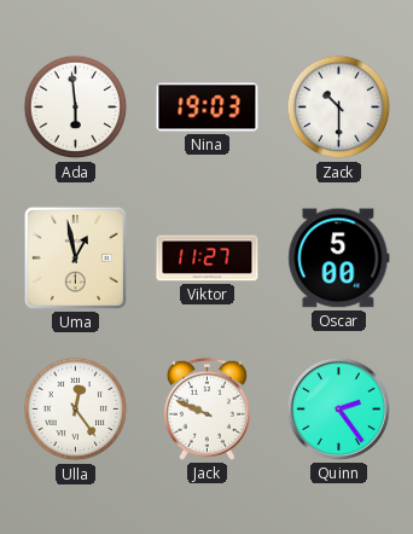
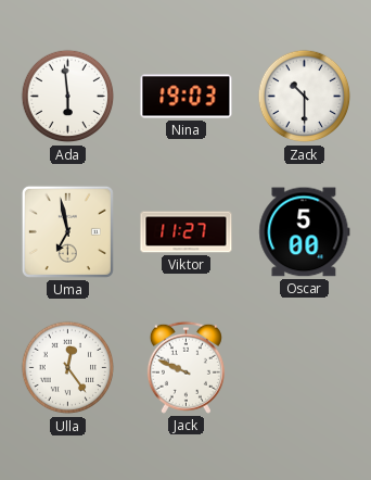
Uma: 12:58 -> 6:58 (67, 231)
Quinn: 2:24 -> none (338, 408)
